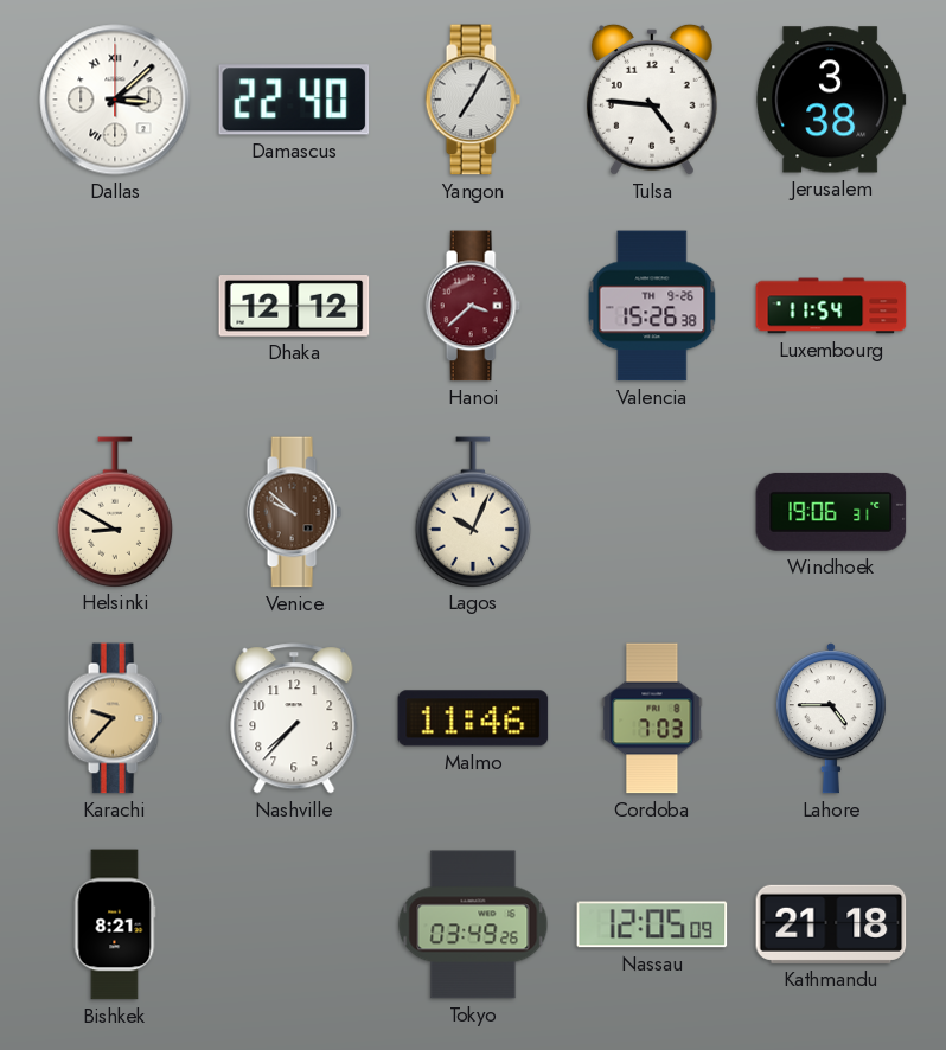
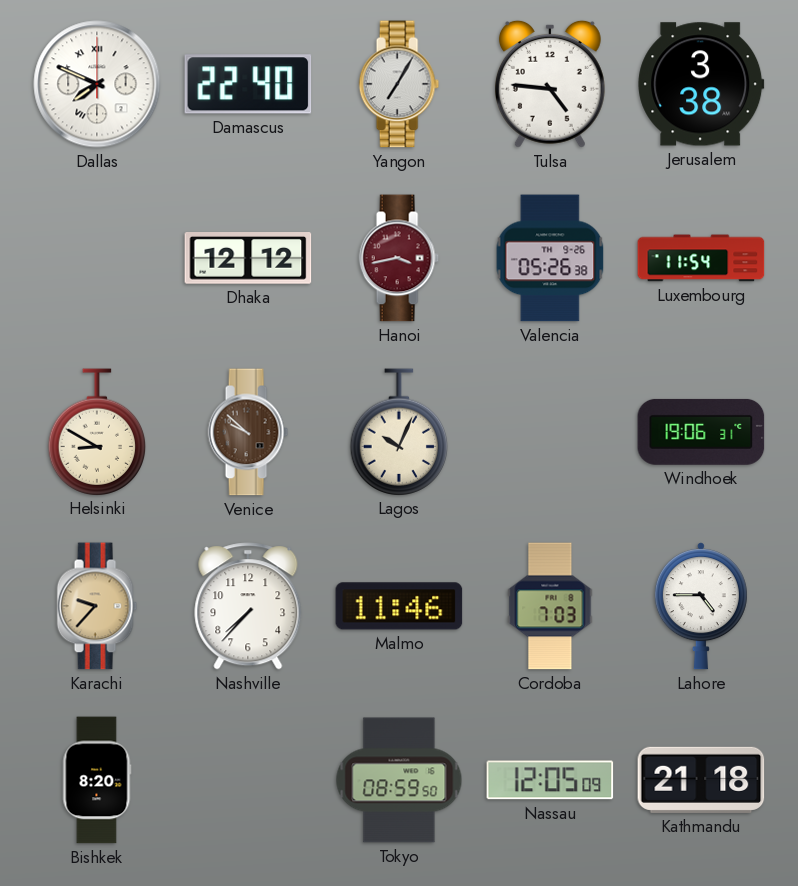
Dallas: 3:08 -> 7:49 (97, 84)
Hanoi: 3:38 -> 3:43 (399, 258)
Valencia: 15:26 -> 05:26 (550, 258)
Bishkek: 8:21 -> 8:20 (97, 780)
Tokyo: 03:49 -> 08:59 (399, 780)
